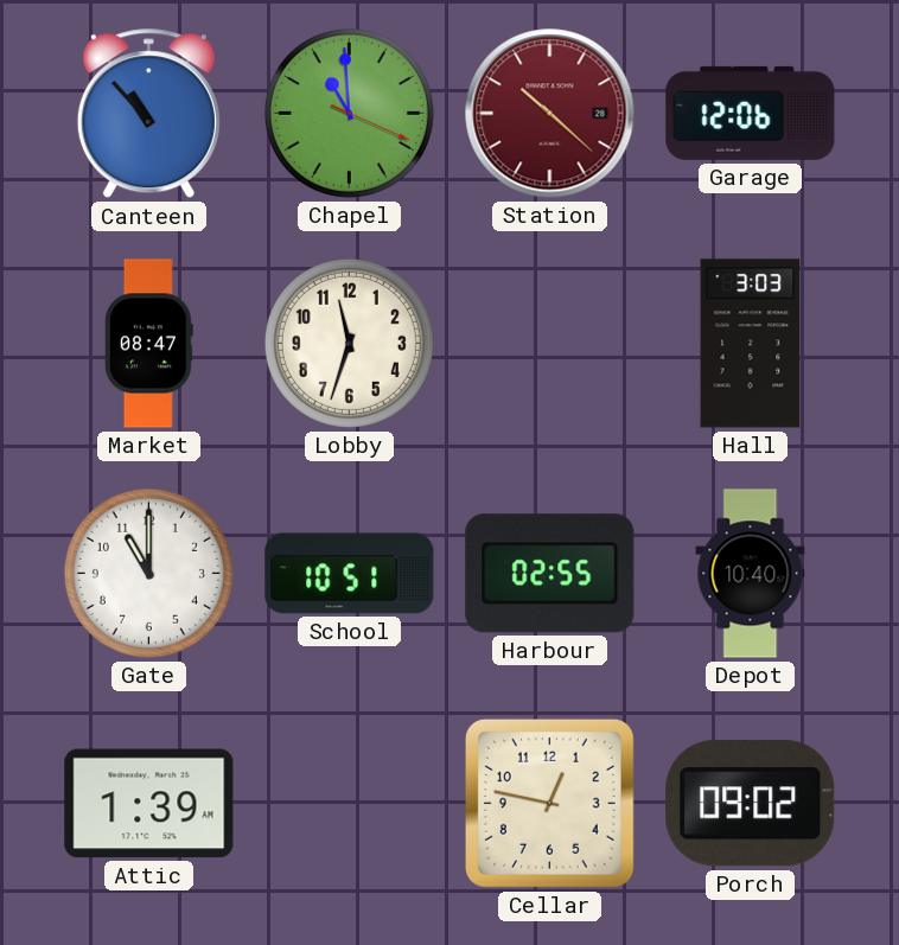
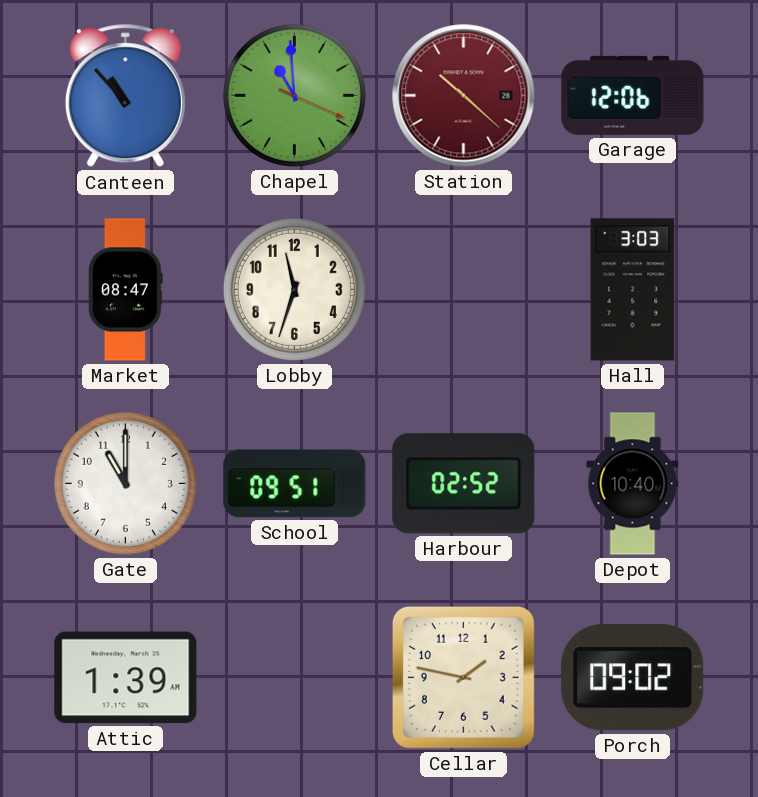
School: 10:51 -> 09:51 (295, 484)
Harbour: 02:55 -> 02:52 (464, 484)
Cellar: 12:47 -> 1:47 (463, 677)
